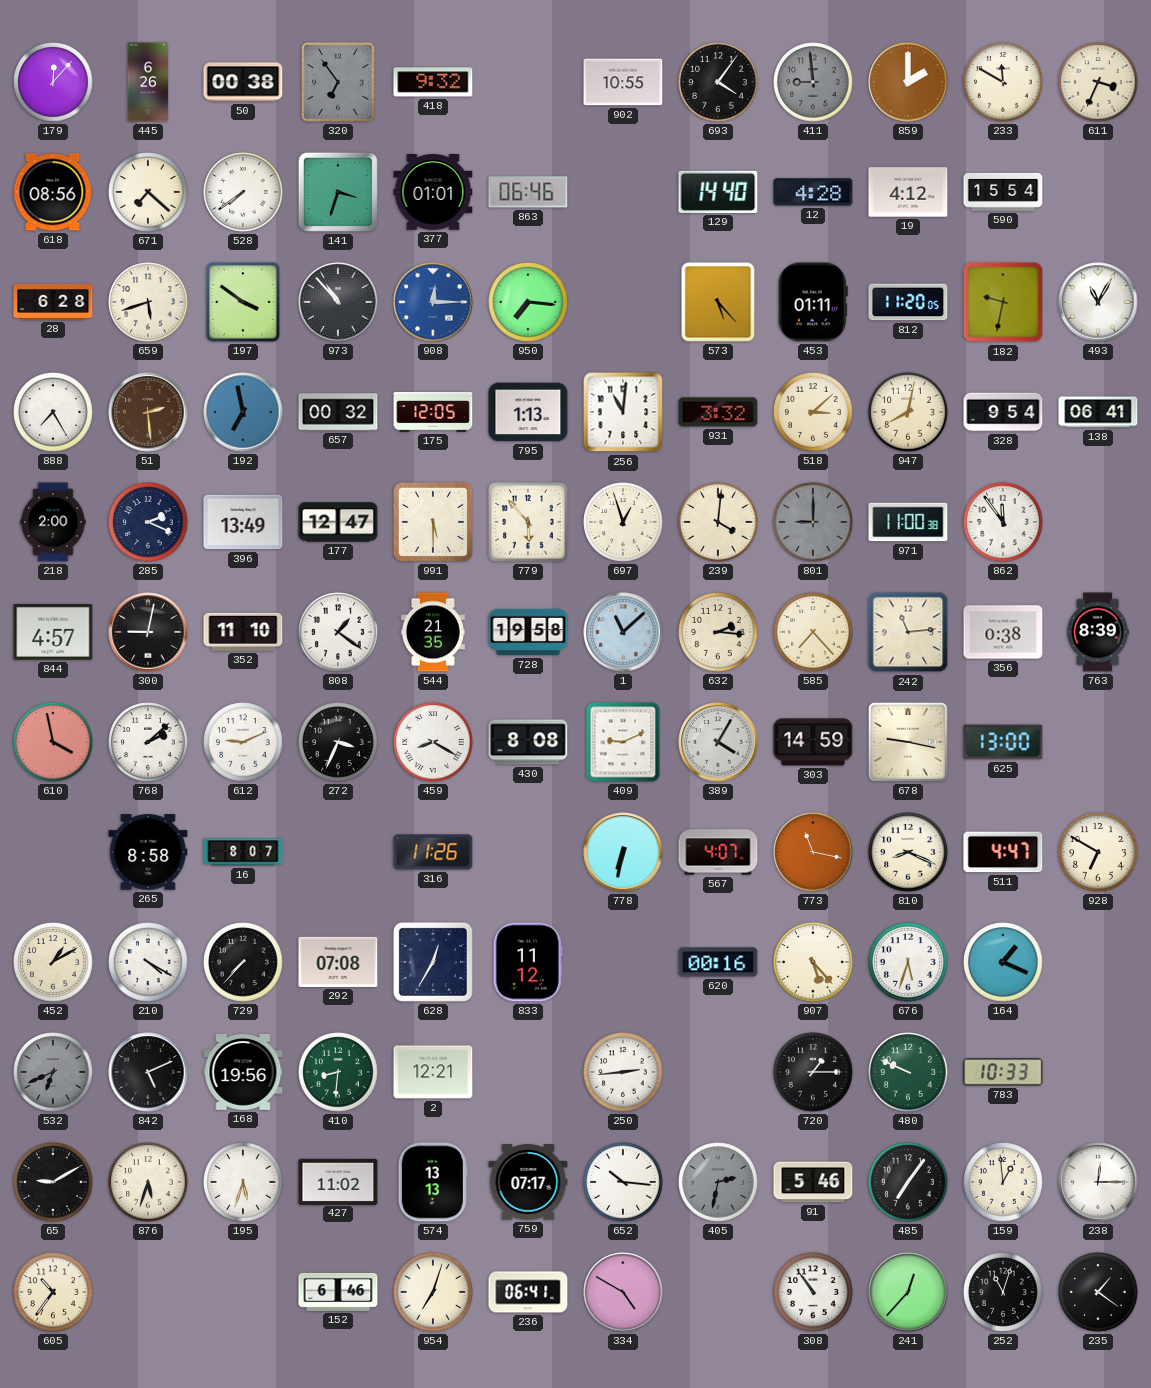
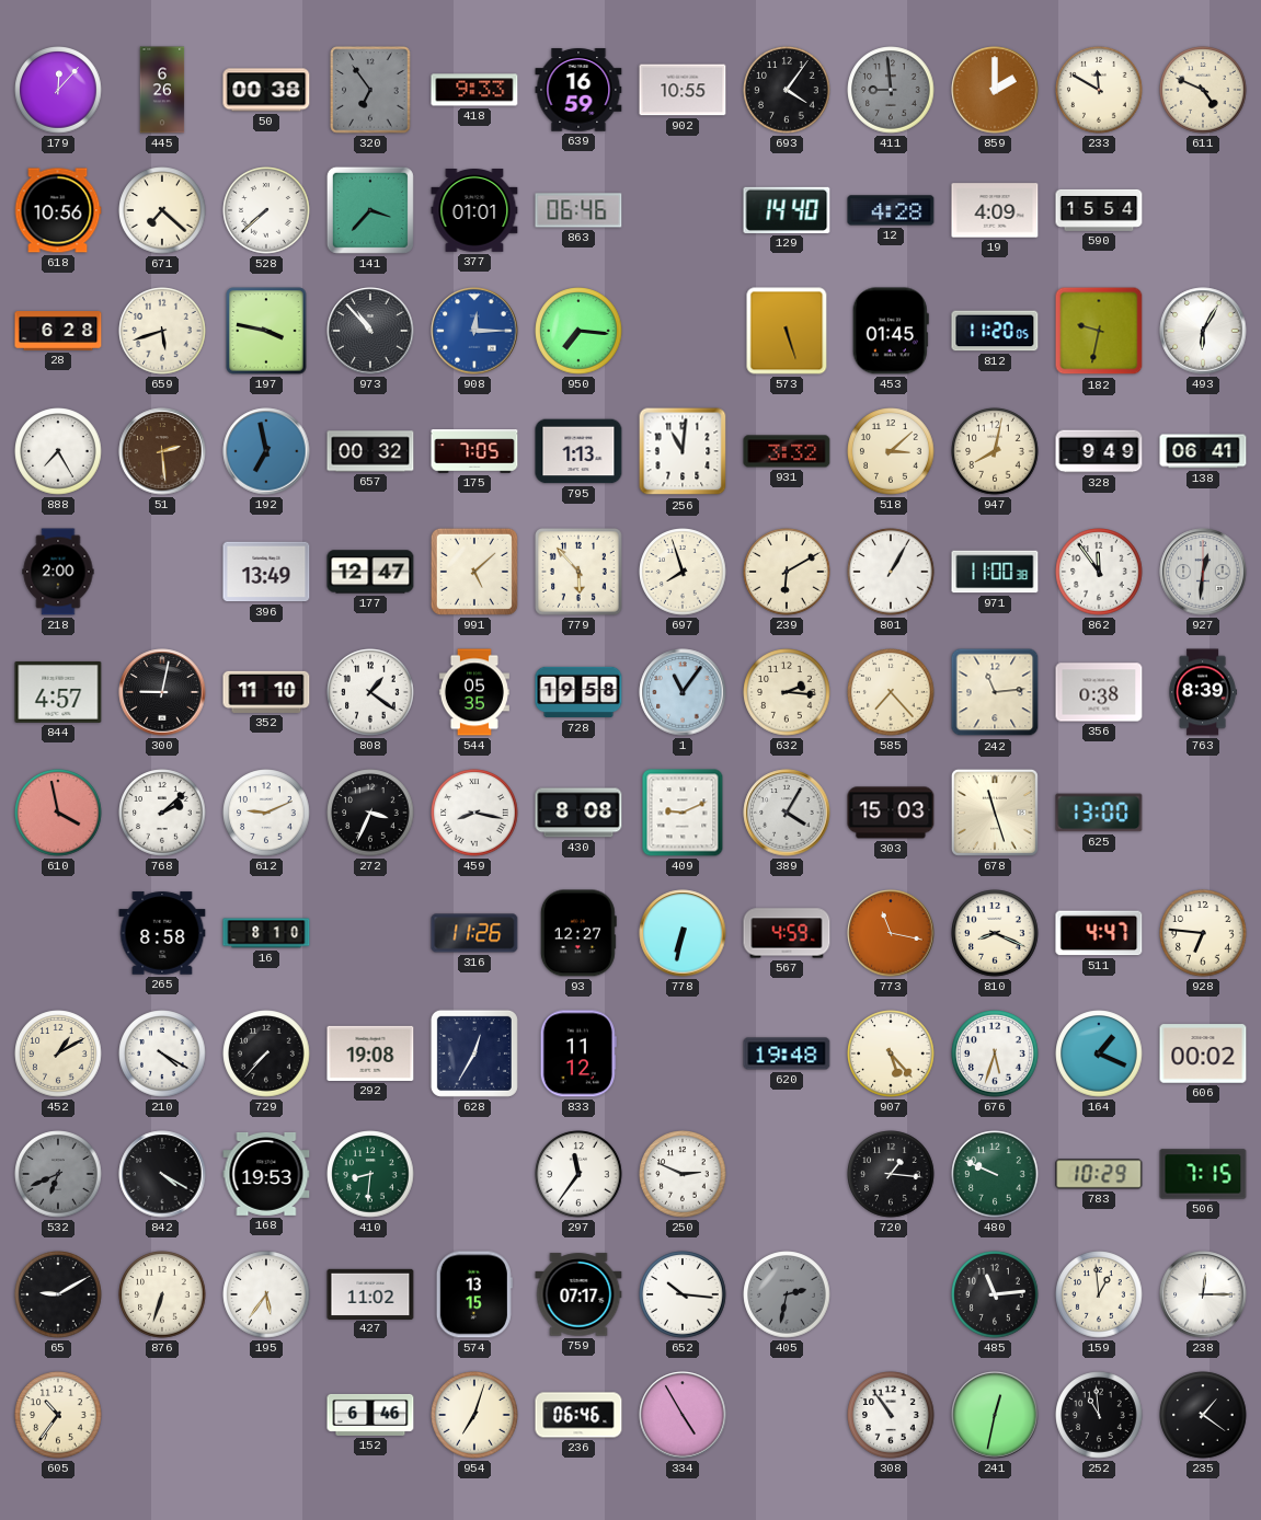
418: 9:32 -> 9:33 (474, 90)
639: none -> 16:59 (578, 90)
611: 3:34 -> 4:49 (1203, 90)
618: 08:56 -> 10:56 (58, 210)
528: 7:39 -> 7:38 (266, 210)
141: 3:33 -> 3:37 (370, 210)
19: 4:12 -> 4:09 (995, 210)
197: 3:51 -> 3:47 (266, 331)
573: 5:23 -> 5:27 (787, 331)
453: 01:11 -> 01:45 (891, 331)
493: 11:05 -> 6:05 (1203, 331)
175: 12:05 -> 7:05 (474, 451)
328: 9:54 -> 9:49 (1099, 451)
285: 2:19 -> none (148, 522)
991: 5:30 -> 5:08 (474, 572)
697: 12:57 -> 7:57 (683, 572)
239: 4:01 -> 6:10 (787, 572)
801: 9:00 -> 1:05 (891, 572)
801 dial: grey -> white (891, 572)
927: none -> 12:31 (1203, 572)
544: 21:35 -> 05:35 (474, 692)
1: 11:08 -> 11:06 (683, 692)
459: 8:20 -> 8:17 (474, 813)
303: 14:59 -> 15:03 (891, 813)
678: 9:17 -> 11:27 (995, 813)
16: 8:07 -> 8:10 (266, 933)
93: none -> 12:27 (578, 933)
567: 4:07 -> 4:59 (787, 933)
928: 6:50 -> 6:46 (1203, 933)
292: 07:08 -> 19:08 (370, 1053)
620: 00:16 -> 19:48 (787, 1053)
606: none -> 00:02 (1203, 1053)
842: 5:11 -> 4:20 (162, 1174)
168: 19:56 -> 19:53 (266, 1174)
2: 12:21 -> none (433, 1072)
297: none -> 11:36 (578, 1174)
250: 2:44 -> 2:49 (683, 1174)
720: 1:15 -> 1:16 (891, 1174)
783: 10:33 -> 10:29 (1099, 1174)
506: none -> 7:15 (1203, 1174)
876: 5:33 -> 6:33 (162, 1294)
195: 5:33 -> 5:36 (266, 1294)
574: 13:13 -> 13:15 (474, 1294)
91: 5:46 -> none (813, 1182)
485: 7:06 -> 11:14 (995, 1294)
236: 06:41 -> 06:46 (578, 1415)
334: 4:50 -> 4:55 (683, 1415)
241: 12:37 -> 12:32 (995, 1415)
252: 11:03 -> 10:59 (1099, 1415)
